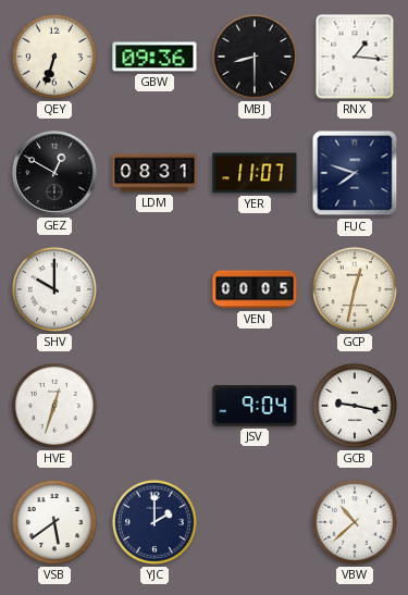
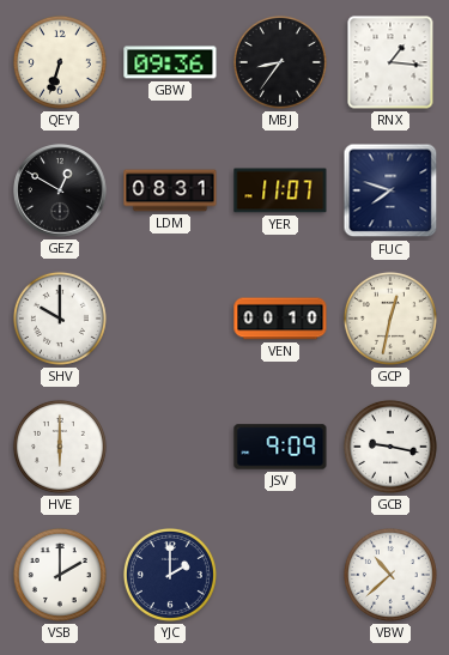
MBJ: 8:30 -> 8:36 (280, 62)
VEN: 00:05 -> 00:10 (280, 319)
HVE: 12:33 -> 6:00 (60, 447)
JSV: 9:04 -> 9:09 (280, 447)
VSB: 5:39 -> 2:00 (60, 575)
